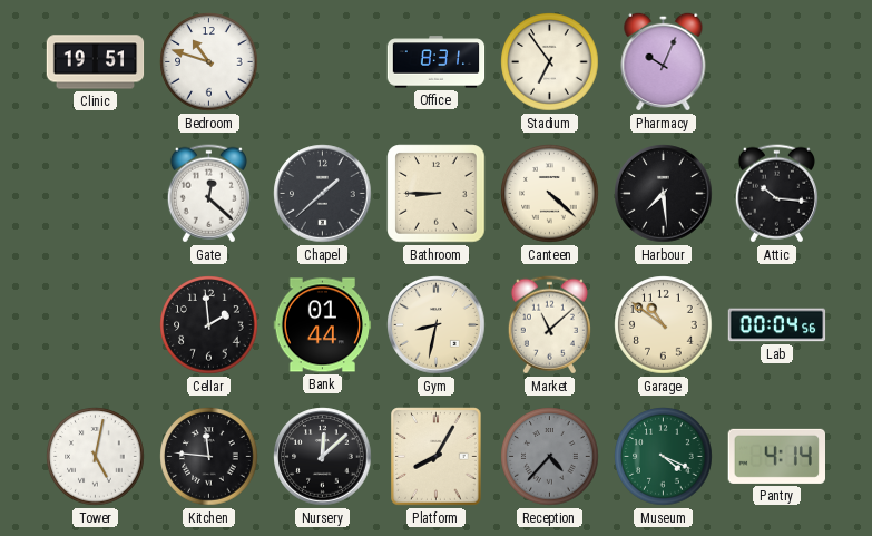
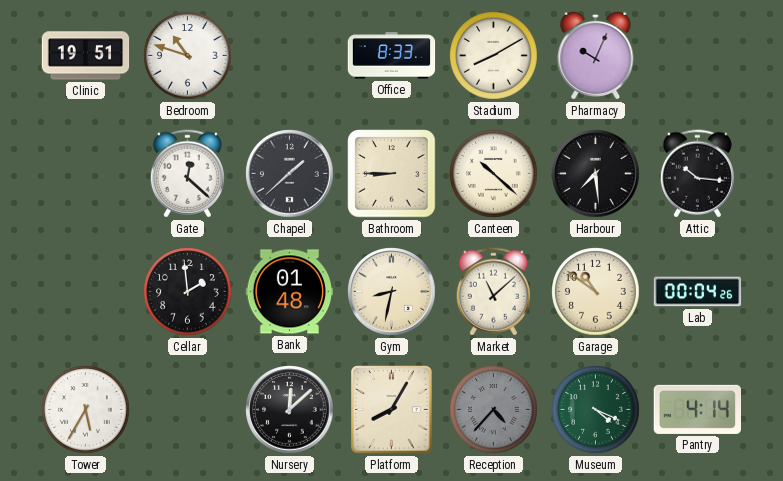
Office: 8:31 -> 8:33 (392, 56)
Stadium: 6:54 -> 8:10 (494, 56)
Canteen: 4:22 -> 10:22 (494, 174)
Bank: 01:44 -> 01:48 (290, 292)
Lab: 00:04:56 -> 00:04:26 (698, 292)
Tower: 5:02 -> 5:35 (86, 410)
Kitchen: 11:46 -> none (209, 457)
